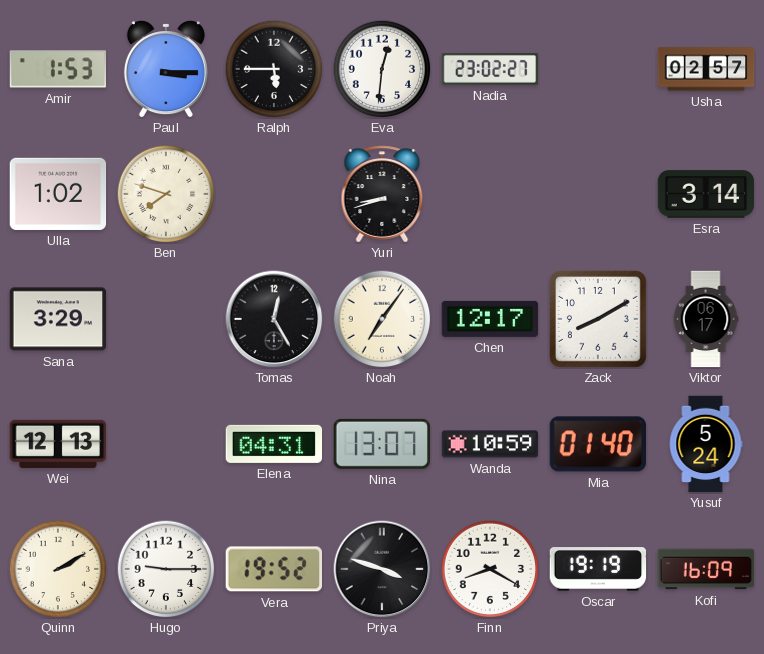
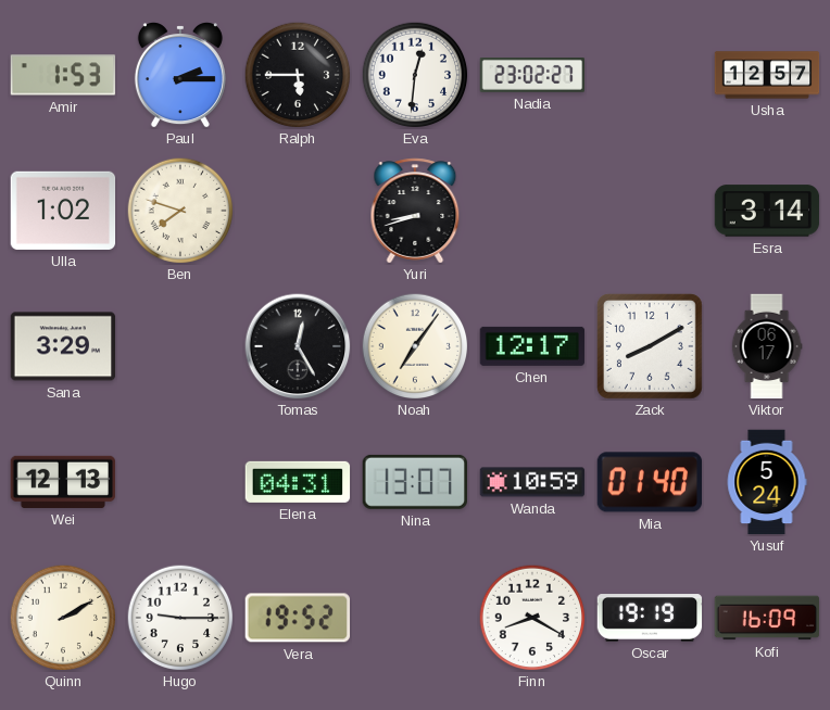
Paul: 3:15 -> 2:15 (180, 75)
Usha: 02:57 -> 12:57 (767, 75)
Priya: 3:48 -> none (382, 569)
